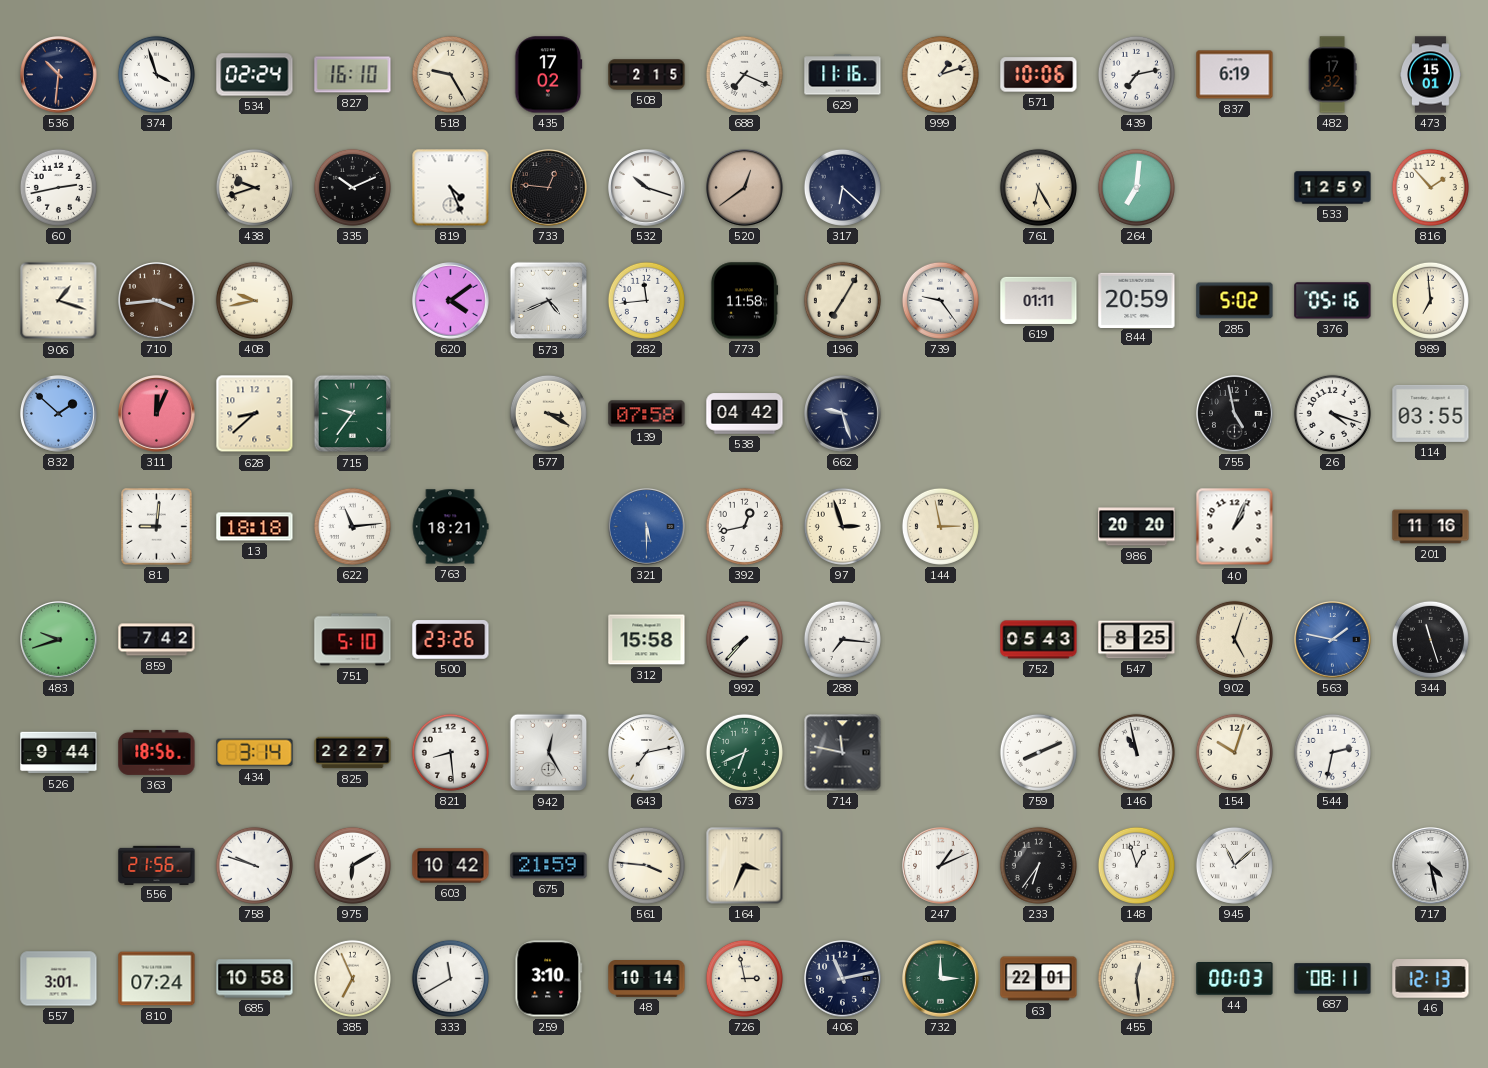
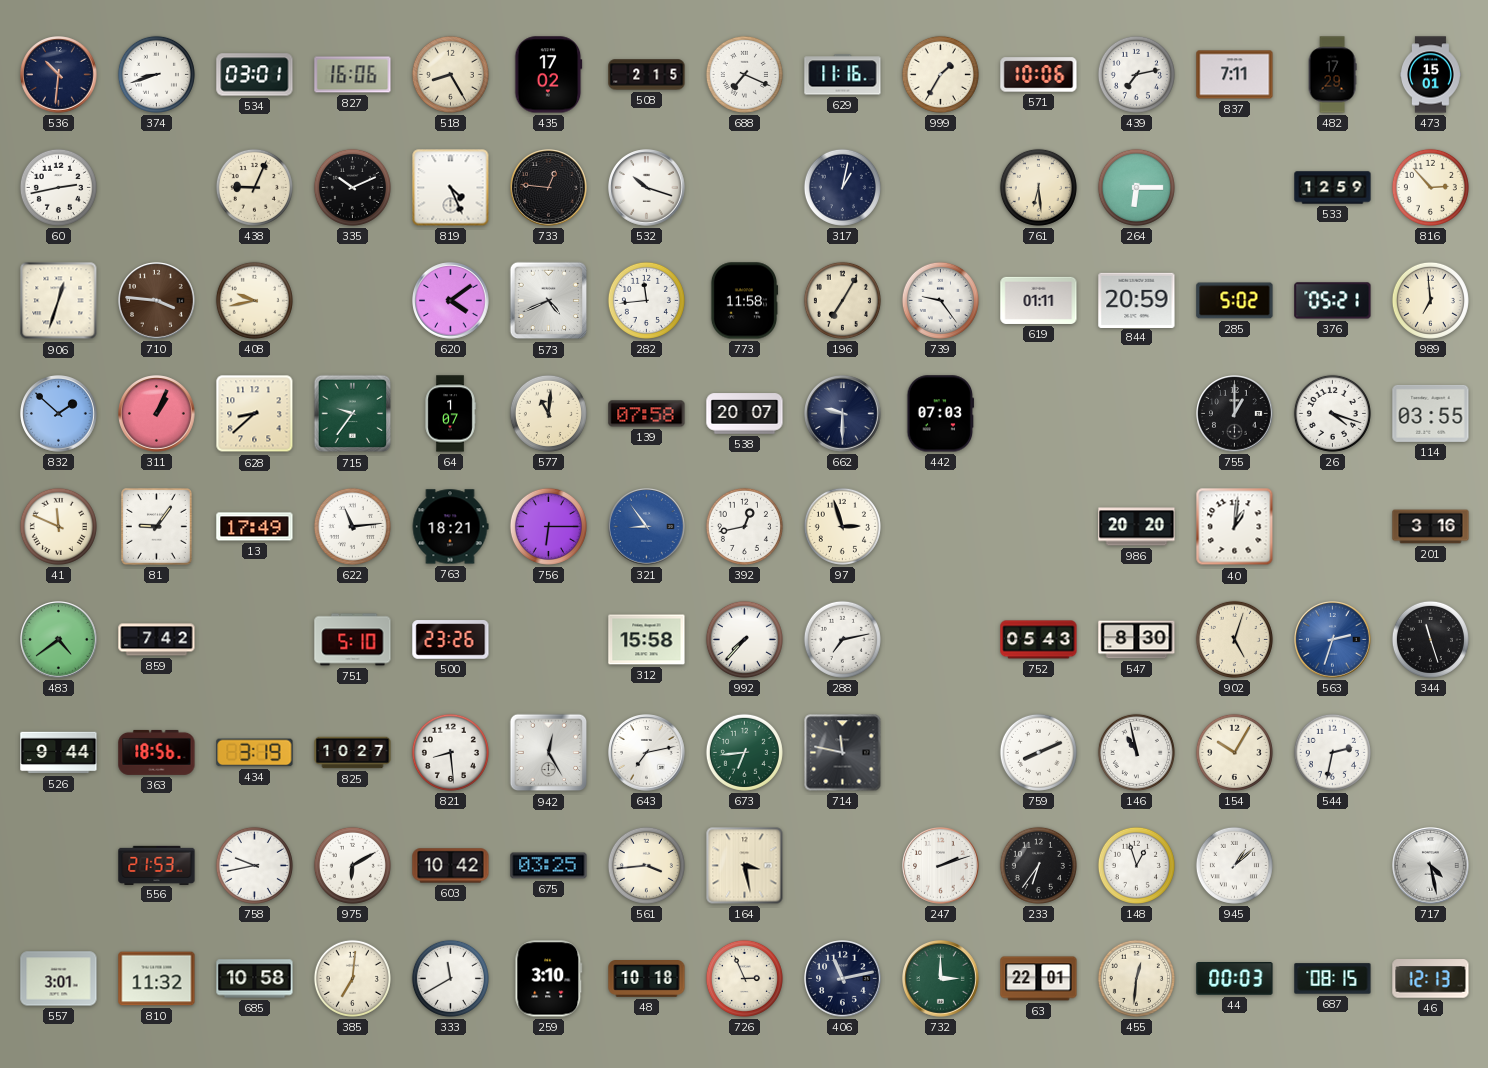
374: 3:57 -> 8:42 (156, 74)
534: 02:24 -> 03:01 (255, 75)
827: 16:10 -> 16:06 (353, 75)
518: 9:25 -> 8:25 (450, 74)
999: 1:12 -> 1:35 (940, 74)
837: 6:19 -> 7:11 (1235, 75)
482: 17:32 -> 17:29 (1332, 75)
438: 9:42 -> 9:04 (254, 187)
520: 12:39 -> none (745, 188)
317: 6:22 -> 1:02 (842, 187)
761: 6:25 -> 6:29 (1038, 187)
264: 7:01 -> 6:15 (1136, 187)
816: 1:53 -> 2:53 (1430, 187)
906: 1:18 -> 12:33 (59, 301)
710: 3:44 -> 3:46 (157, 301)
376: 05:16 -> 05:21 (1333, 301)
311: 12:04 -> 1:04 (157, 414)
64: none -> 1:07 (450, 414)
577: 3:20 -> 11:01 (548, 413)
538: 04:42 -> 20:07 (745, 414)
662: 9:27 -> 9:30 (843, 414)
442: none -> 07:03 (941, 414)
755: 4:58 -> 1:00 (1235, 414)
41: none -> 11:49 (58, 526)
81: 9:01 -> 9:06 (156, 526)
13: 18:18 -> 17:49 (255, 527)
756: none -> 6:15 (548, 526)
321: 5:30 -> 8:54 (647, 527)
144: 2:58 -> none (940, 526)
40: 1:04 -> 1:01 (1235, 527)
201: 11:16 -> 3:16 (1431, 527)
483: 9:42 -> 4:39 (59, 640)
288: 7:16 -> 7:13 (842, 639)
547: 8:25 -> 8:30 (1137, 640)
563: 1:47 -> 2:33 (1333, 640)
434: 3:14 -> 3:19 (255, 753)
825: 22:27 -> 10:27 (353, 753)
673: 6:41 -> 6:44 (744, 752)
154: 10:03 -> 10:05 (1234, 752)
556: 21:56 -> 21:53 (157, 865)
758: 9:48 -> 9:43 (254, 865)
675: 21:59 -> 03:25 (549, 866)
561: 3:46 -> 3:44 (646, 865)
164: 3:34 -> 3:28 (745, 866)
247: 1:11 -> 2:12 (941, 866)
945: 11:08 -> 1:08 (1234, 865)
810: 07:24 -> 11:32 (157, 979)
385: 6:56 -> 7:01 (352, 978)
48: 10:14 -> 10:18 (647, 979)
726: 2:58 -> 2:56 (744, 978)
455: 12:29 -> 12:31 (1136, 978)
687: 08:11 -> 08:15 (1333, 979)
